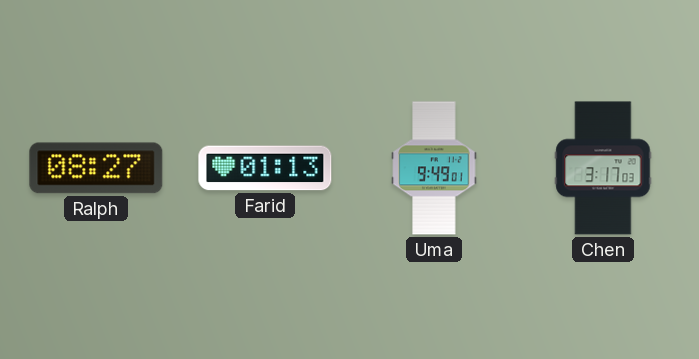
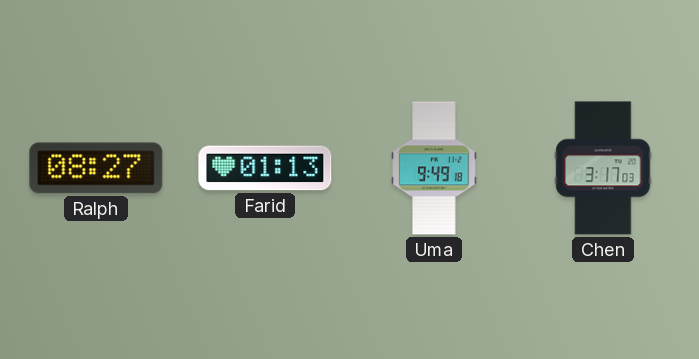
Uma: 9:49:01 -> 9:49:18 (434, 168)
